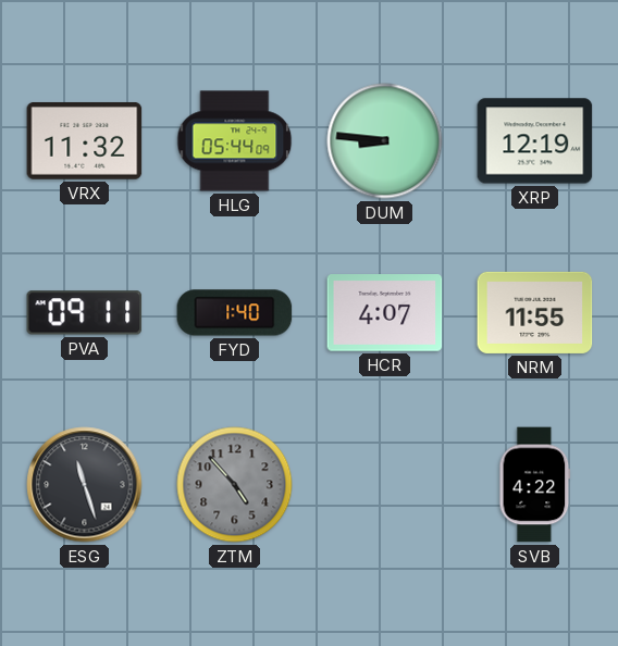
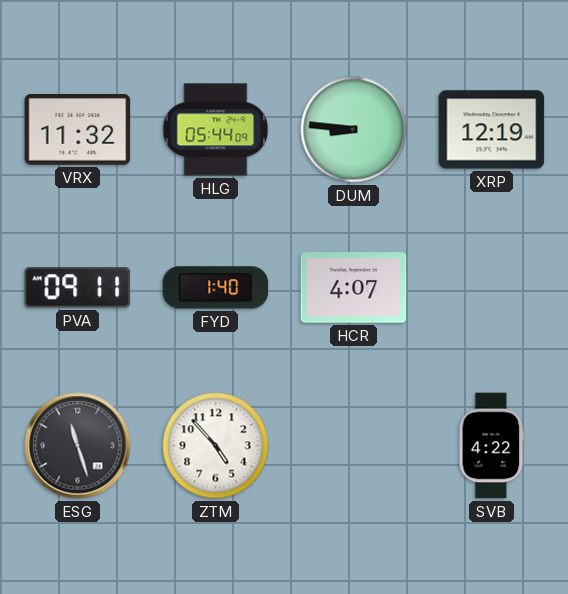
NRM: 11:55 -> none (535, 312)
ZTM dial: grey -> white (216, 446)
